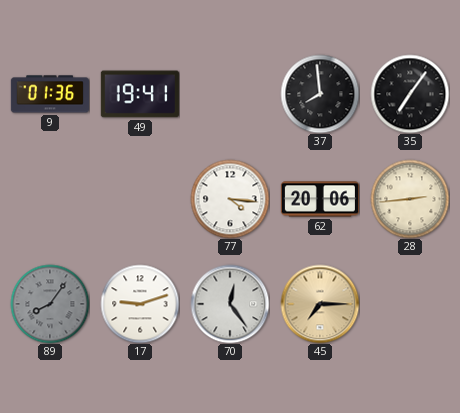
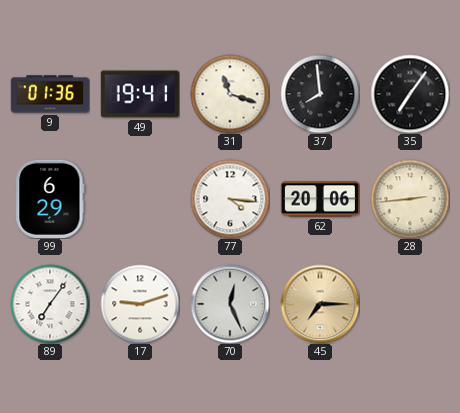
31: none -> 11:18 (230, 94)
99: none -> 6:29 (50, 199)
89: 8:06 -> 7:06 (50, 304)
89 dial: grey -> white (50, 304)
70: 12:24 -> 12:26 (230, 304)
